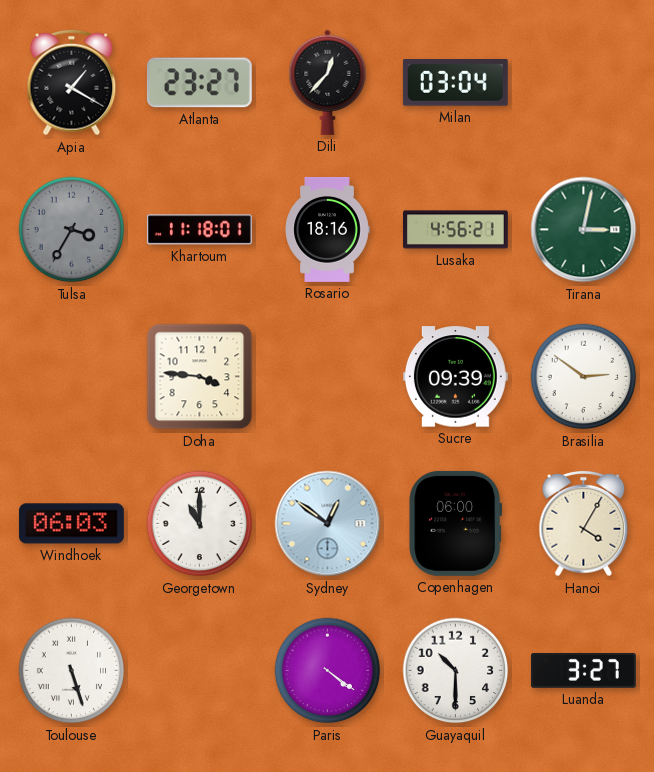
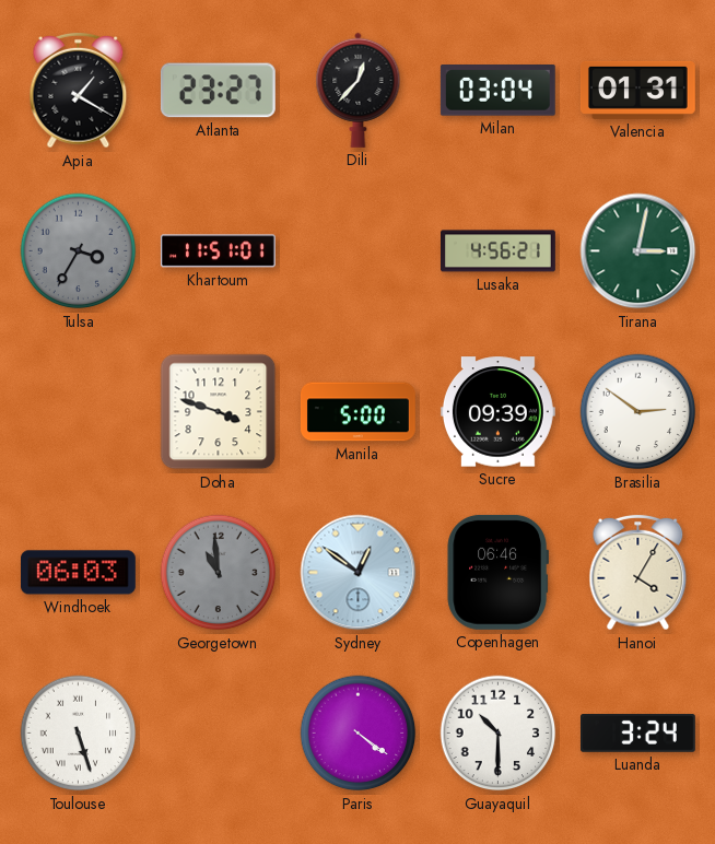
Valencia: none -> 01:31 (637, 90)
Khartoum: 11:18 -> 11:51 (218, 251)
Rosario: 18:16 -> none (327, 230)
Doha: 3:46 -> 3:48 (219, 412)
Manila: none -> 5:00 (357, 412)
Georgetown: 11:00 -> 10:59 (219, 573)
Georgetown dial: white -> grey (219, 573)
Copenhagen: 06:00 -> 06:46 (497, 572)
Luanda: 3:27 -> 3:24 (637, 734)
